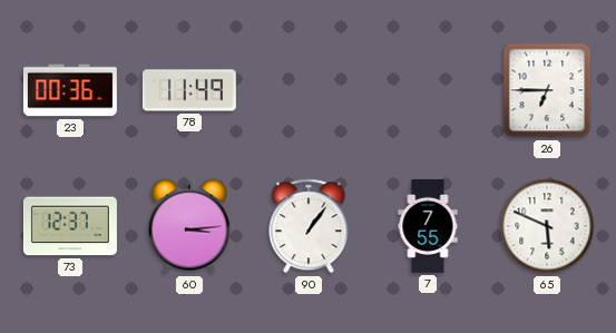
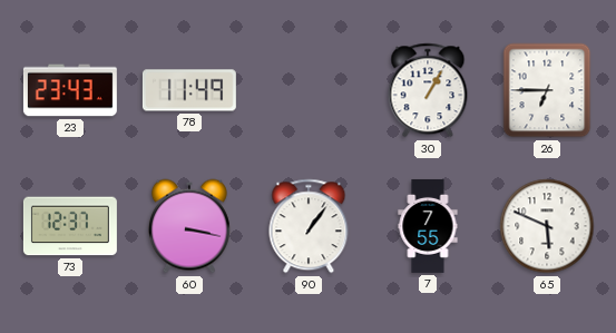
23: 00:36 -> 23:43 (70, 90)
30: none -> 1:05 (428, 90)
60: 3:14 -> 3:17 (189, 226)
